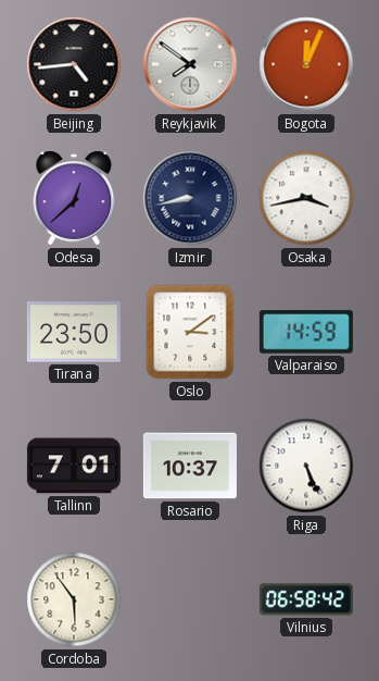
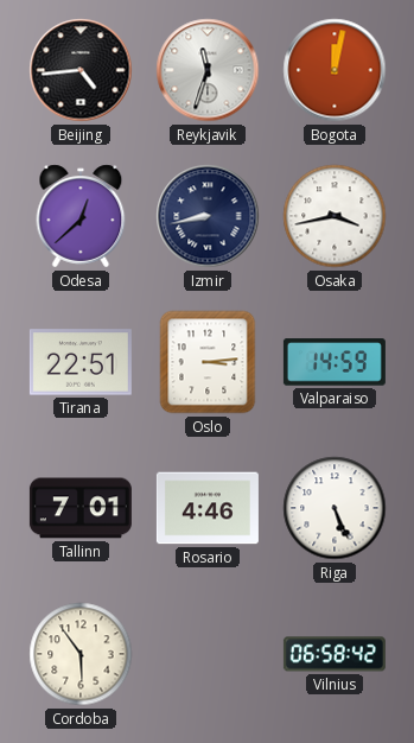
Reykjavik: 7:51 -> 11:33 (208, 70)
Bogota: 12:04 -> 12:02 (335, 70)
Tirana: 23:50 -> 22:51 (81, 362)
Oslo: 3:09 -> 3:14 (208, 362)
Rosario: 10:37 -> 4:46 (208, 508)
